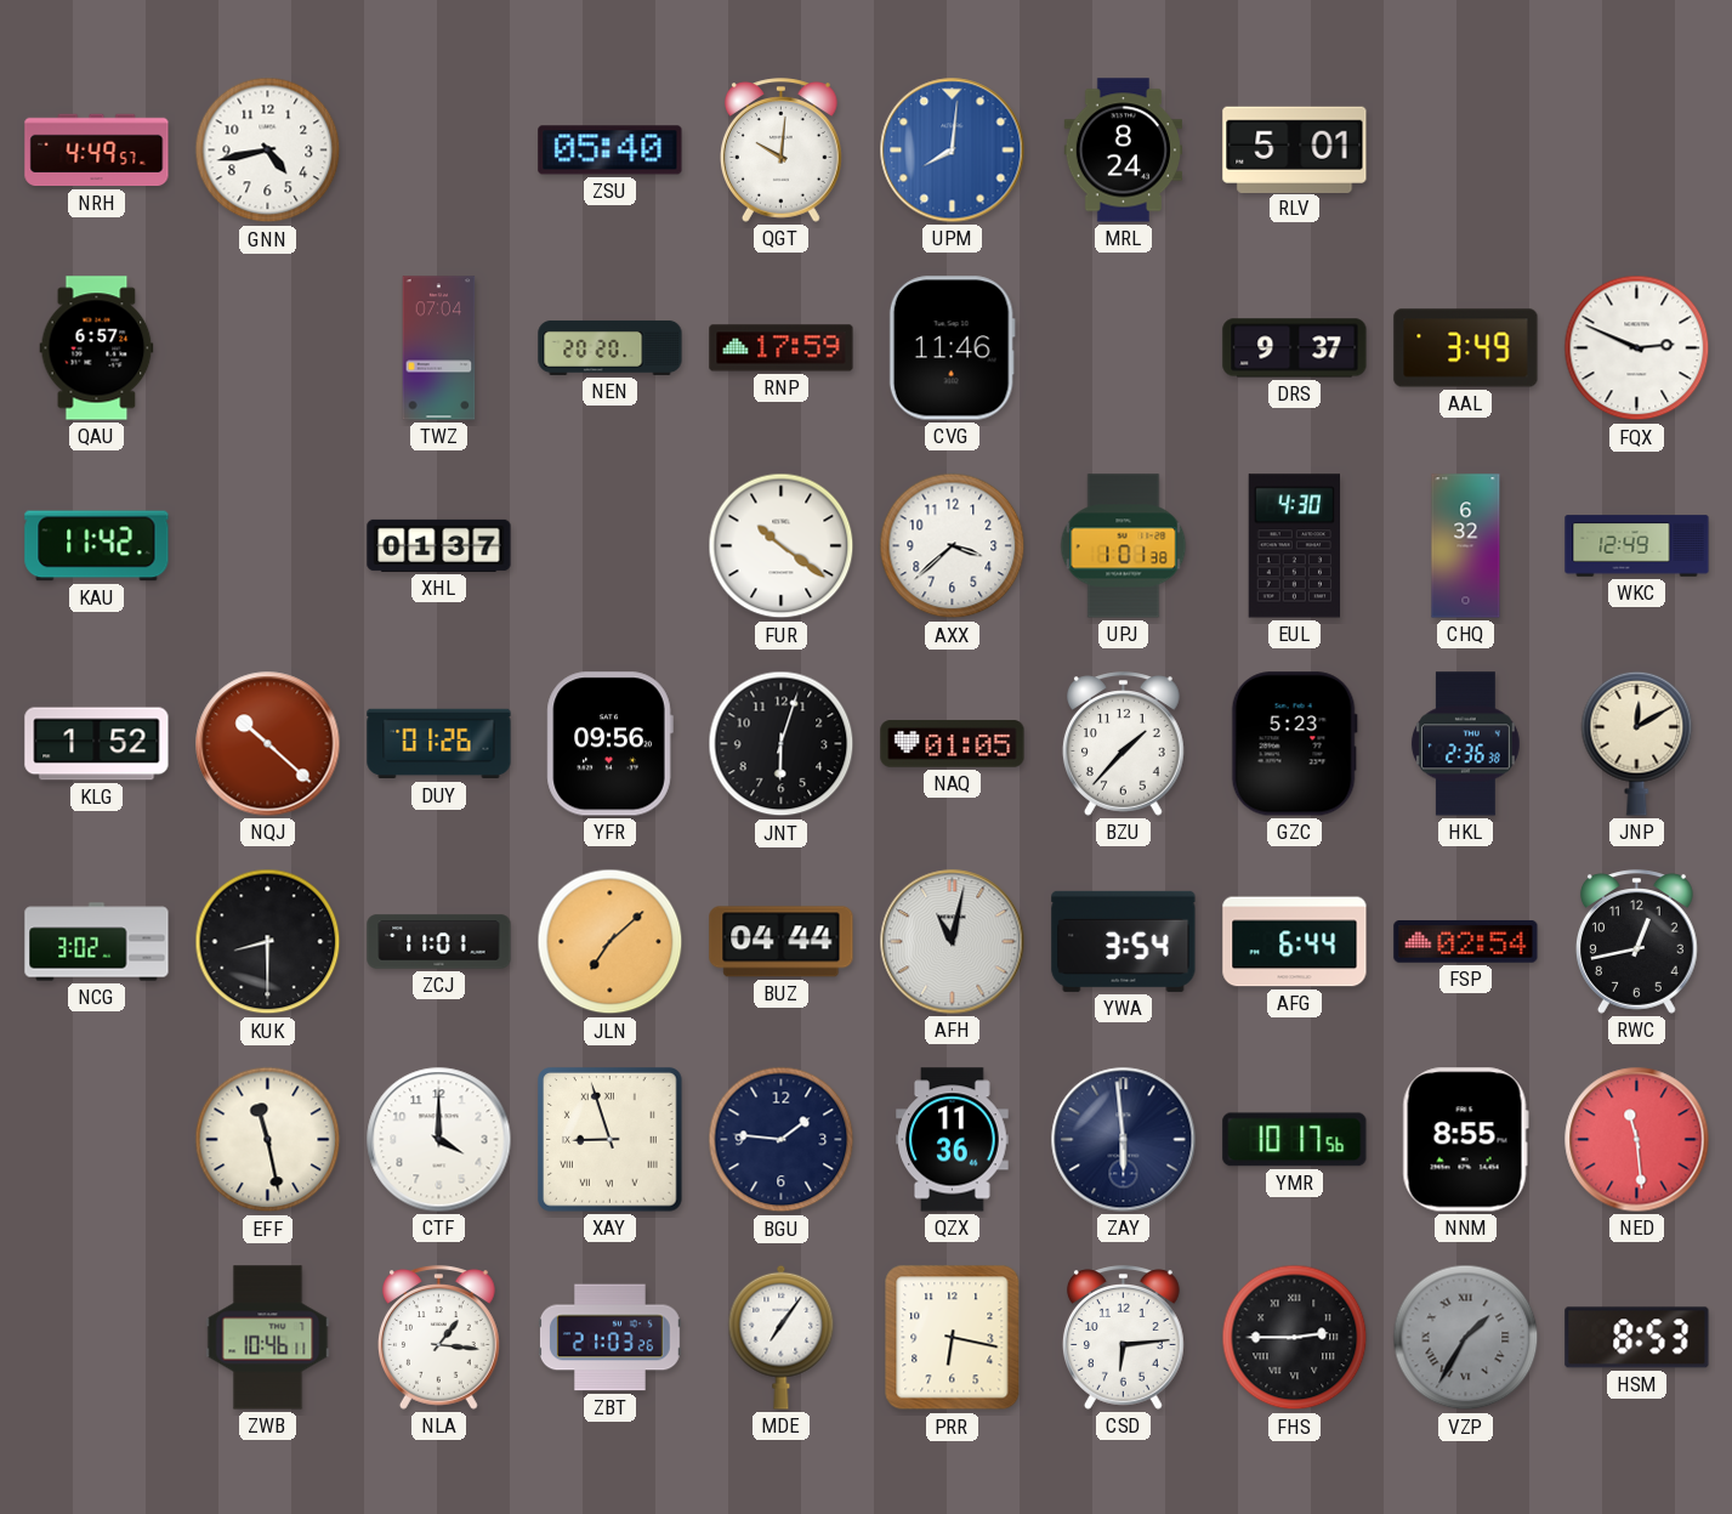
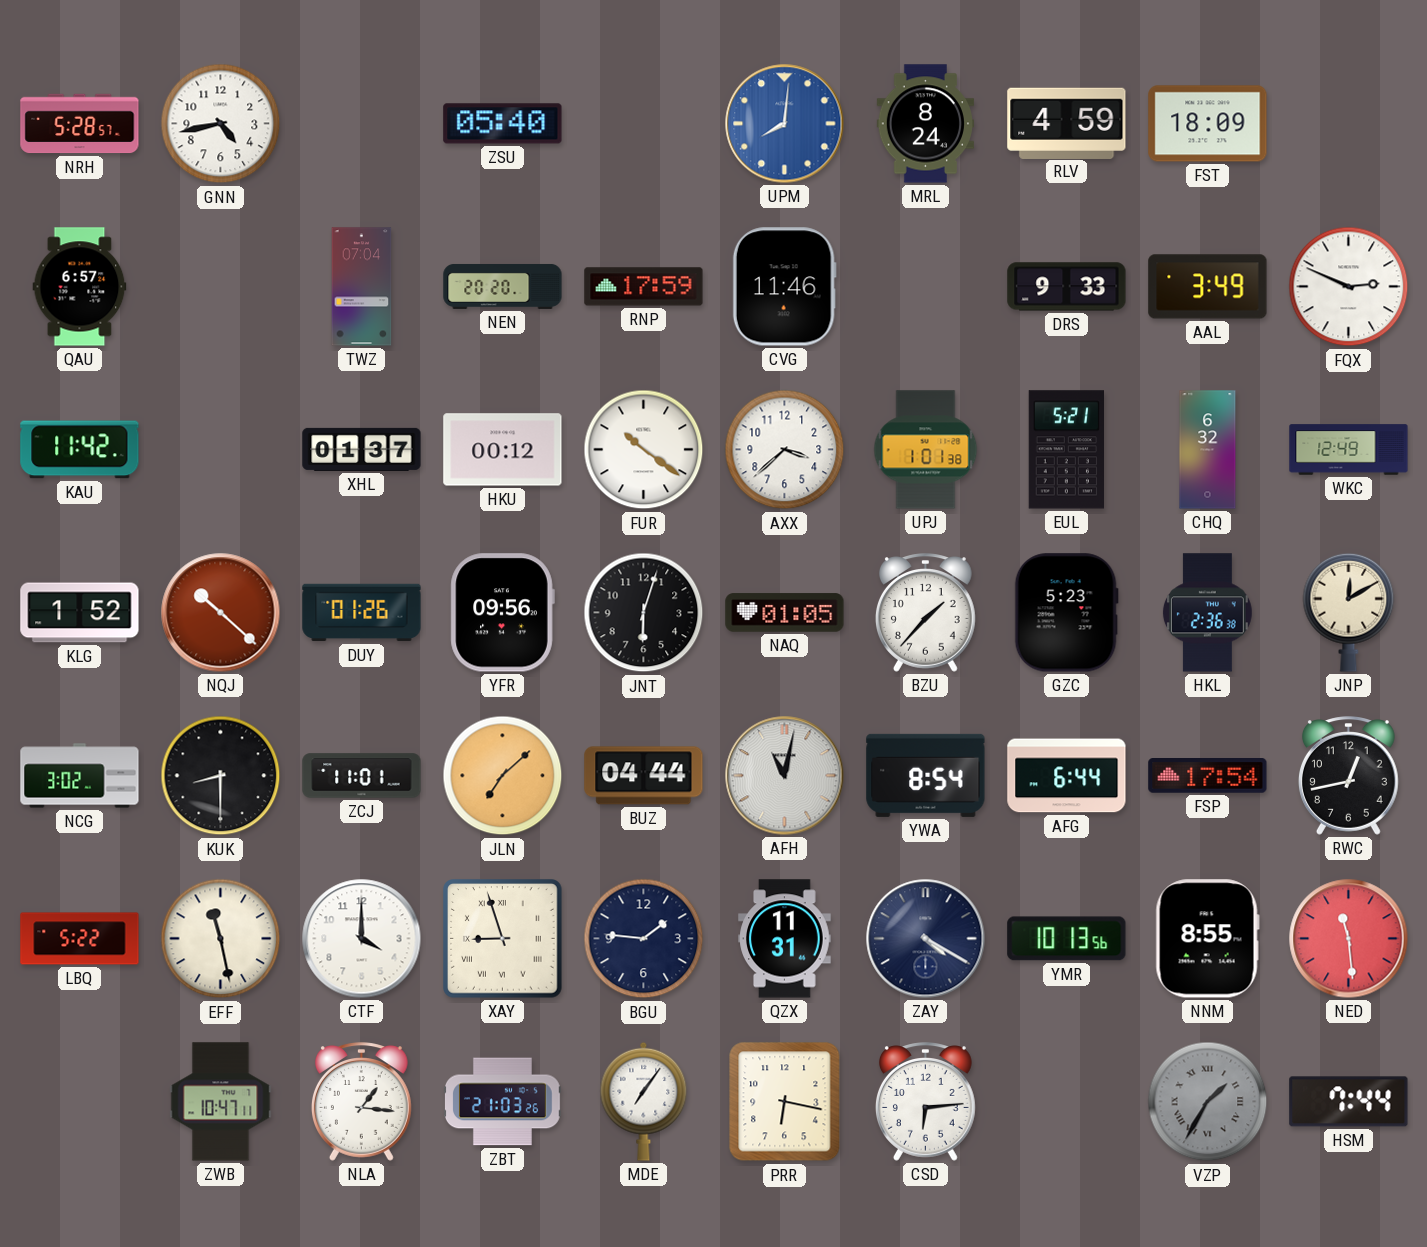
NRH: 4:49 -> 5:28 (80, 124)
QGT: 10:01 -> none (780, 151)
RLV: 5:01 -> 4:59 (1067, 123)
FST: none -> 18:09 (1208, 124)
DRS: 9:37 -> 9:33 (1067, 287)
HKU: none -> 00:12 (503, 450)
EUL: 4:30 -> 5:21 (1066, 450)
YWA: 3:54 -> 8:54 (926, 775)
FSP: 02:54 -> 17:54 (1208, 776)
LBQ: none -> 5:22 (80, 939)
QZX: 11:36 -> 11:31 (785, 939)
ZAY: 5:59 -> 4:20 (926, 939)
YMR: 10:17 -> 10:13 (1067, 939)
ZWB: 10:46 -> 10:47 (221, 1102)
FHS: 2:45 -> none (1295, 1338)
HSM: 8:53 -> 7:44 (1349, 1102)
